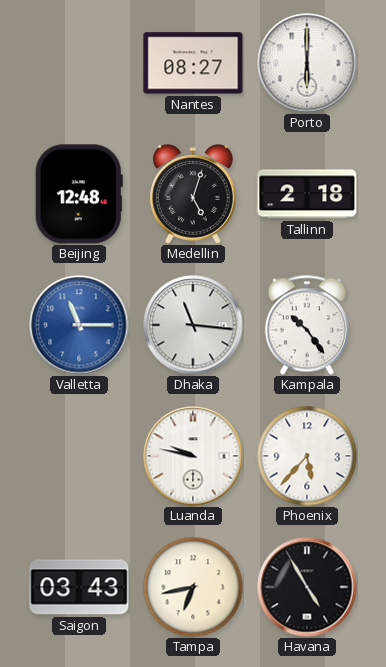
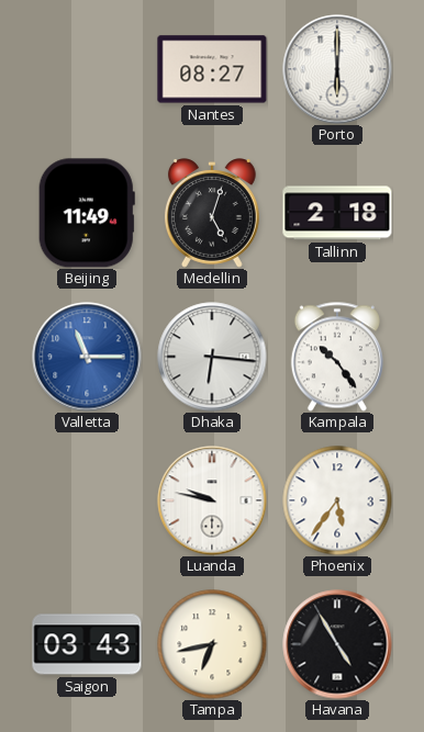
Beijing: 12:48 -> 11:49 (87, 213)
Dhaka: 11:16 -> 6:16 (212, 357)
Phoenix: 5:37 -> 5:36 (337, 500)
